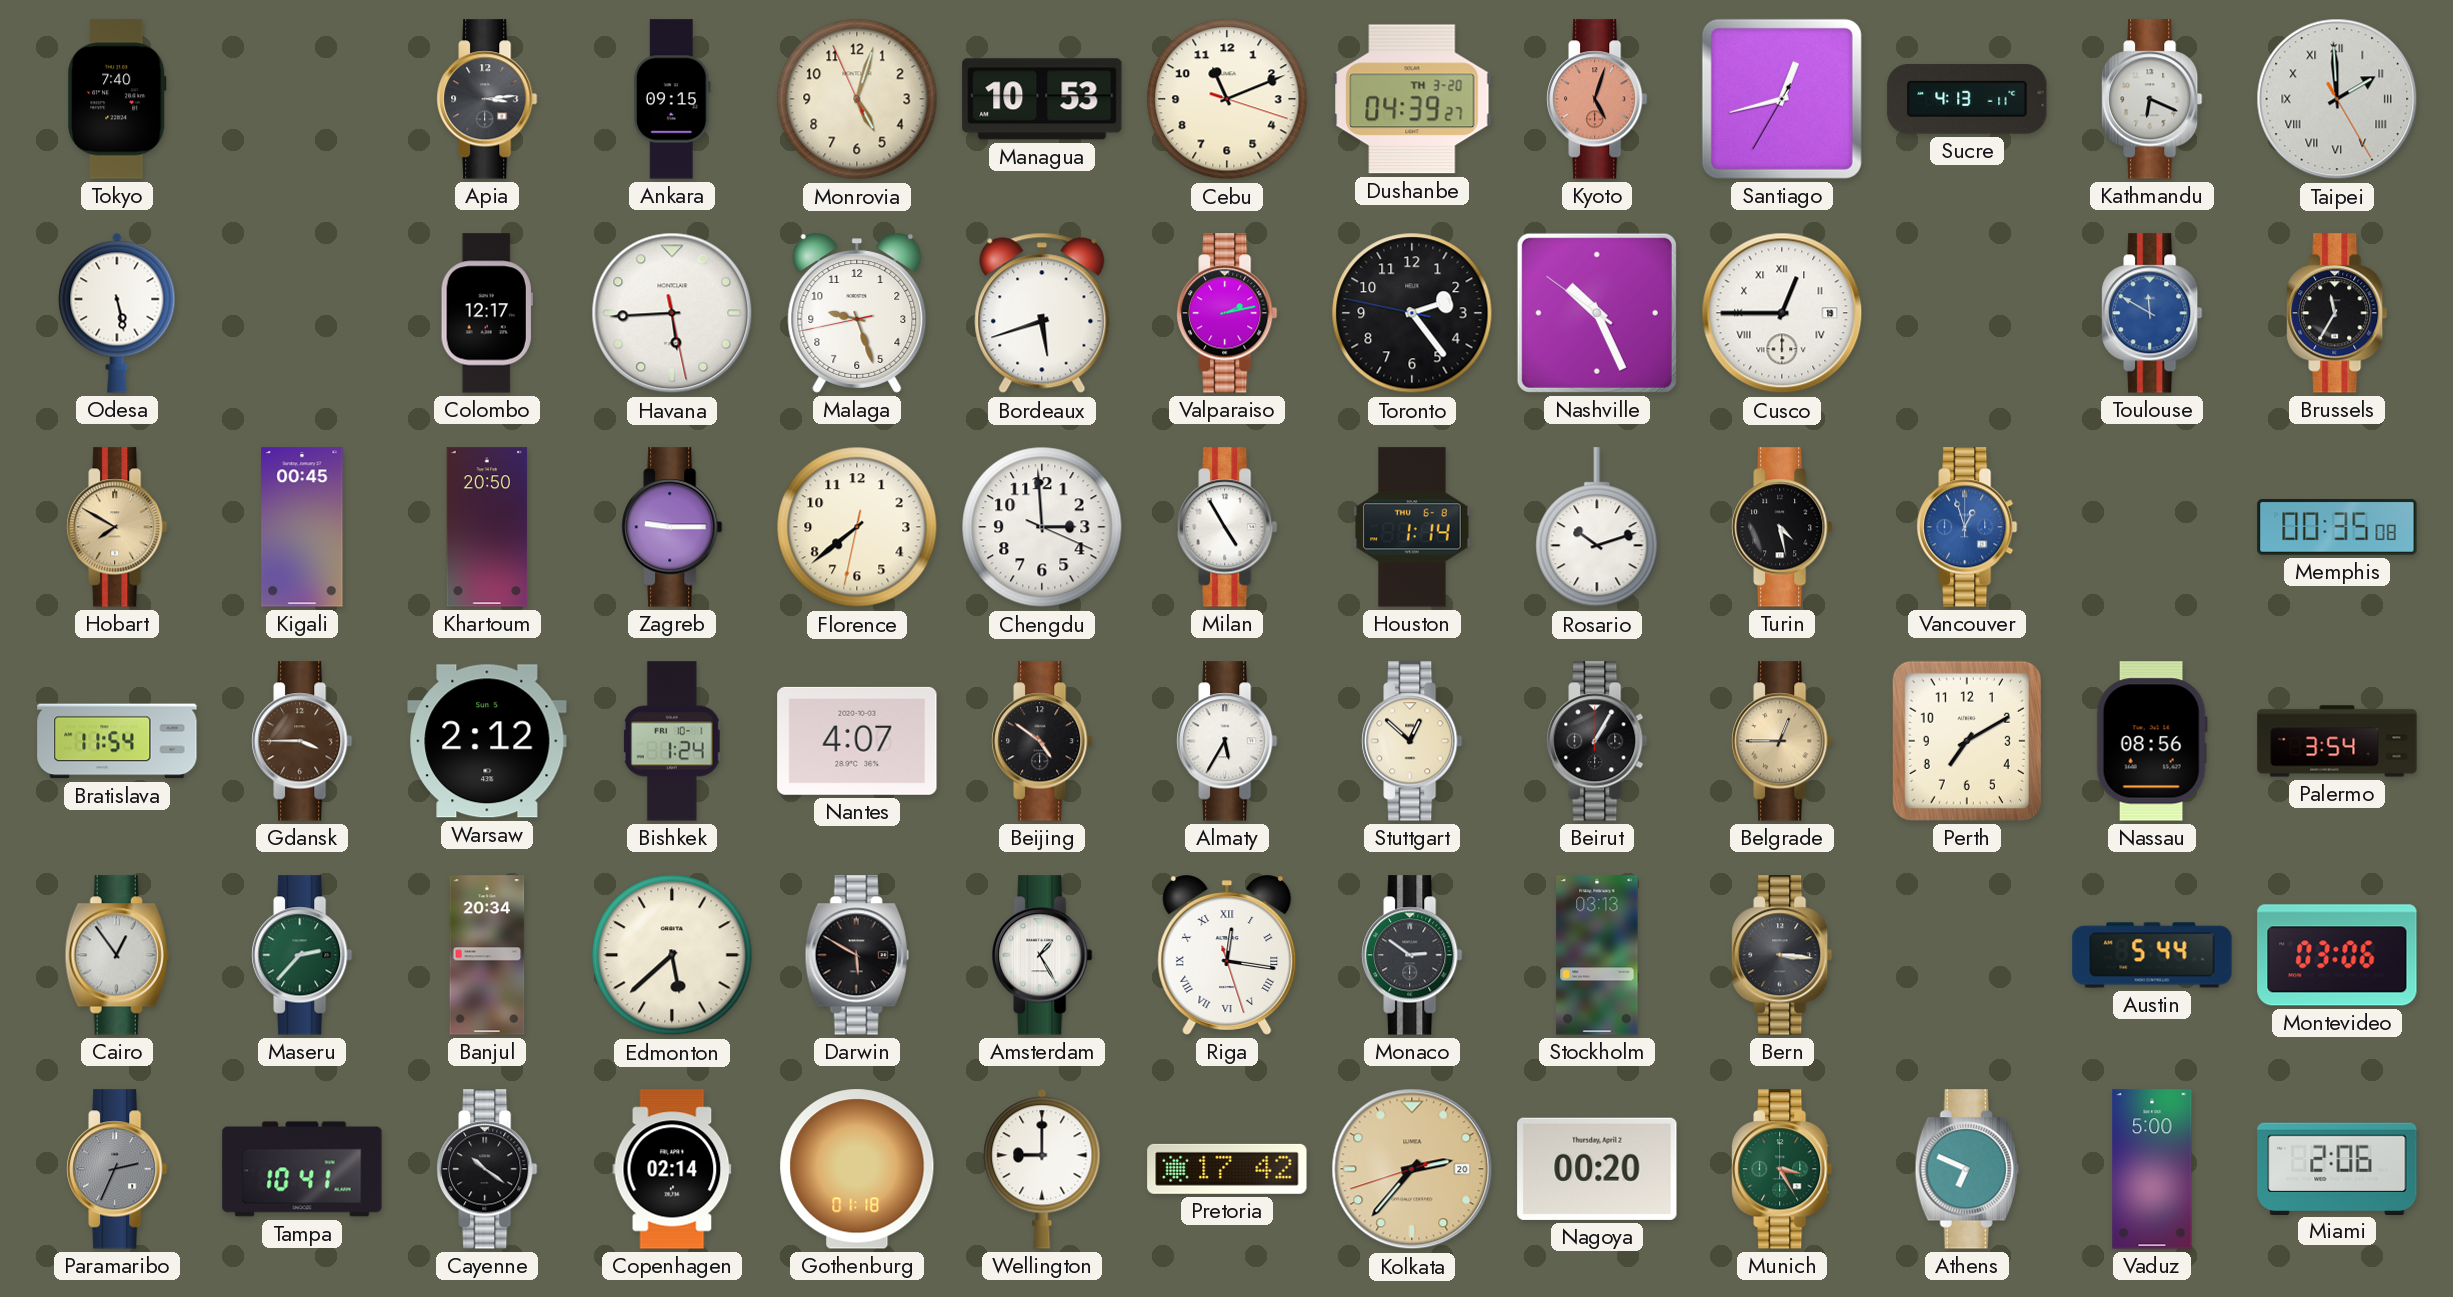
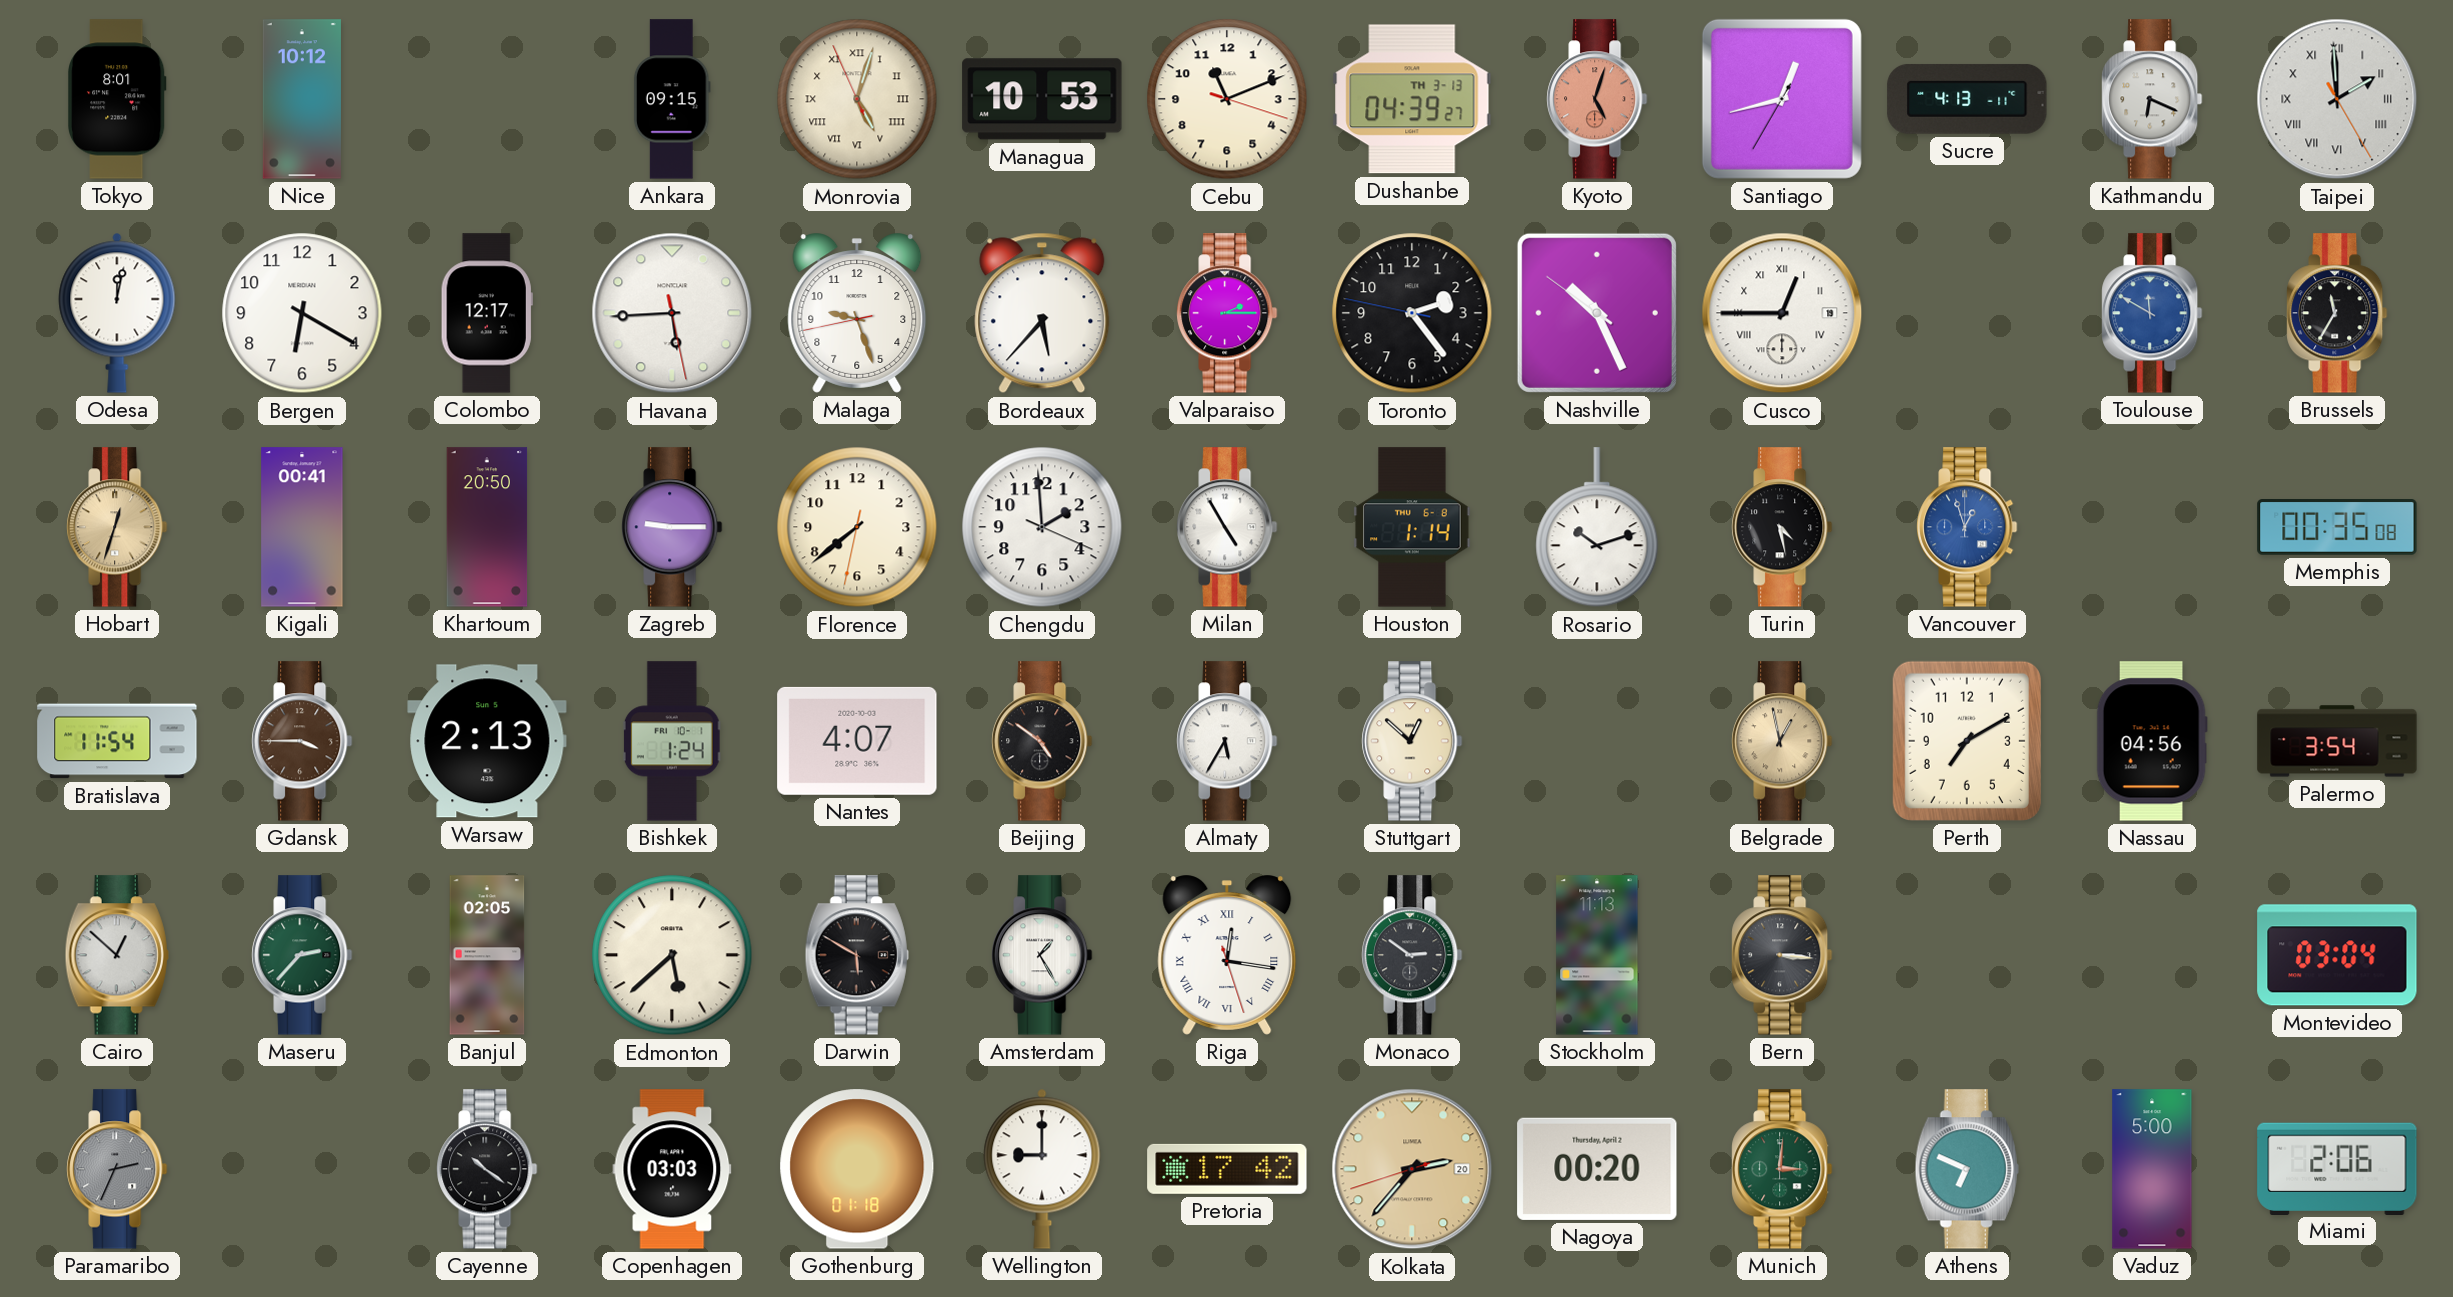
Tokyo: 7:40 -> 8:01 (118, 99)
Nice: none -> 10:12 (302, 99)
Apia: 3:14 -> none (487, 99)
Monrovia numerals: Arabic -> Roman (857, 99)
Dushanbe date: TH 3-20 -> TH 3-13 (1412, 99)
Odesa: 5:28 -> 12:02 (117, 313)
Bergen: none -> 6:20 (302, 313)
Bordeaux: 5:42 -> 5:37 (1042, 313)
Valparaiso: 2:13 -> 2:15 (1227, 313)
Hobart: 7:50 -> 12:33 (117, 527)
Kigali: 00:45 -> 00:41 (302, 527)
Chengdu: 2:59 -> 1:59 (1042, 527)
Warsaw: 2:12 -> 2:13 (487, 741)
Beirut: 1:05 -> none (1597, 741)
Belgrade: 12:45 -> 12:58 (1782, 741)
Nassau: 08:56 -> 04:56 (2152, 741)
Cairo: 12:54 -> 12:52 (117, 955)
Banjul: 20:34 -> 02:05 (487, 955)
Stockholm: 03:13 -> 11:13 (1597, 955)
Austin: 5:44 -> none (2152, 955)
Montevideo: 03:06 -> 03:04 (2337, 955)
Tampa: 10:41 -> none (302, 1169)
Copenhagen: 02:14 -> 03:03 (672, 1169)
Munich: 3:25 -> 3:01 (1782, 1169)
